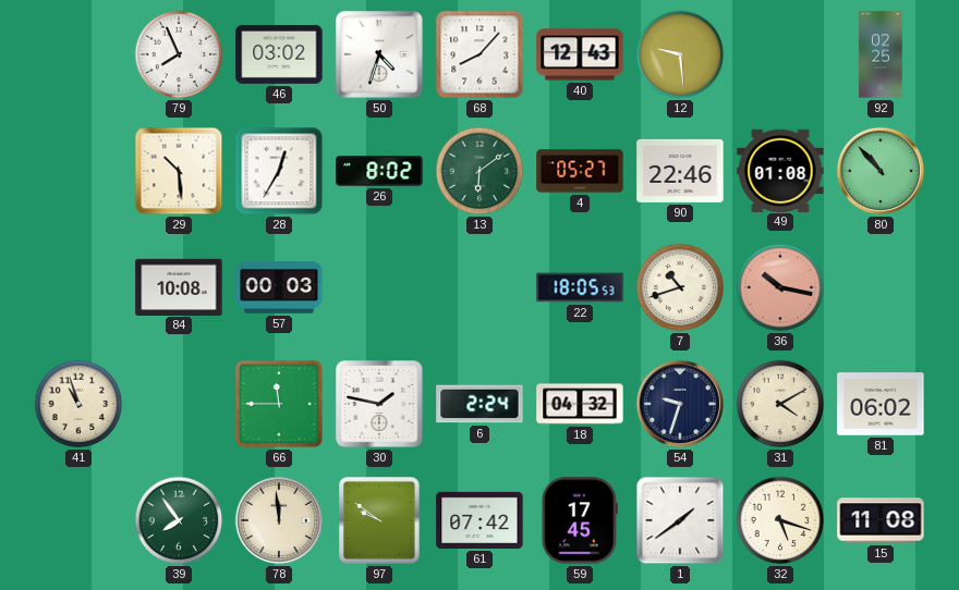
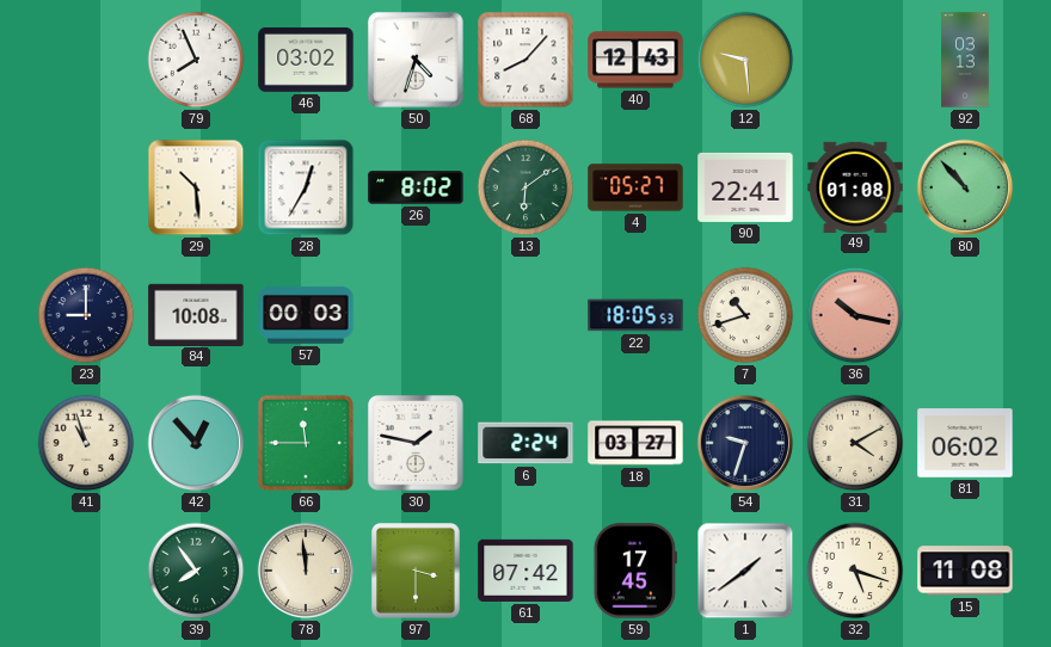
92: 02:25 -> 03:13 (965, 60)
90: 22:46 -> 22:41 (745, 187)
23: none -> 9:00 (86, 315)
42: none -> 12:53 (196, 443)
18: 04:32 -> 03:27 (635, 443)
97: 9:51 -> 3:30 (417, 572)
